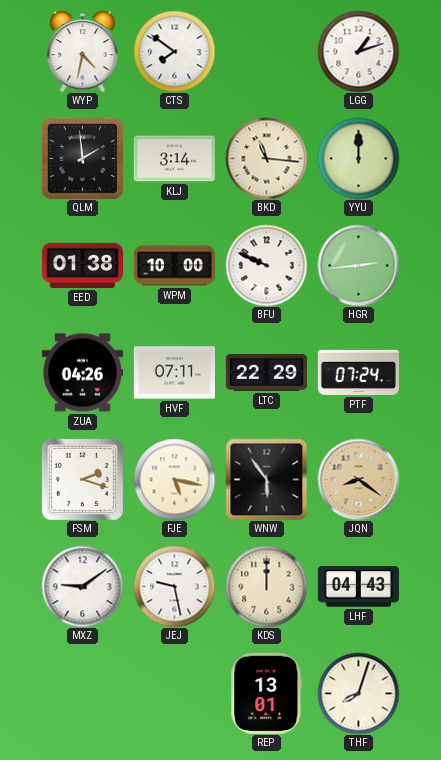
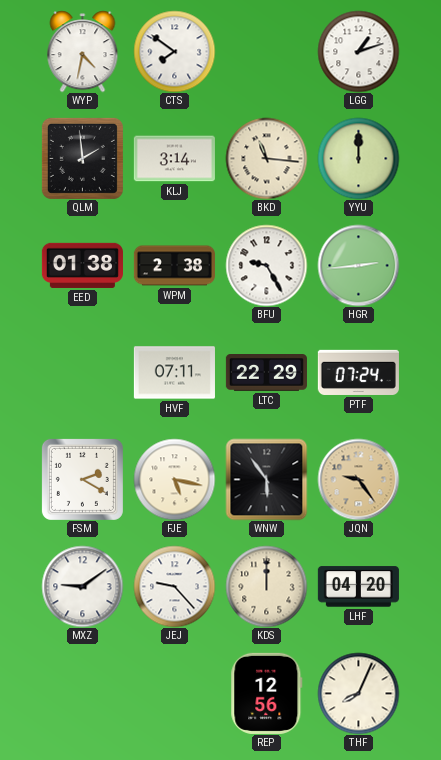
WPM: 10:00 -> 2:38 (174, 266)
BFU: 9:49 -> 9:25 (266, 265)
ZUA: 04:26 -> none (82, 373)
FSM: 2:18 -> 2:20 (82, 479)
JQN: 8:21 -> 9:24 (358, 479)
JEJ: 9:28 -> 9:23 (174, 586)
LHF: 04:43 -> 04:20 (358, 587)
REP: 13:01 -> 12:56 (267, 693)
THF: 8:03 -> 8:04 (358, 693)
